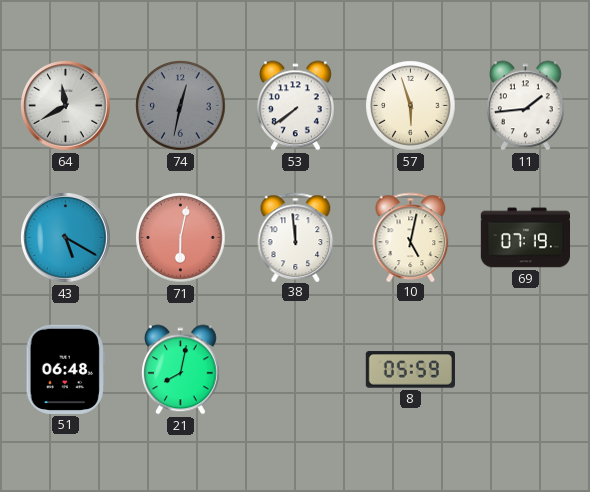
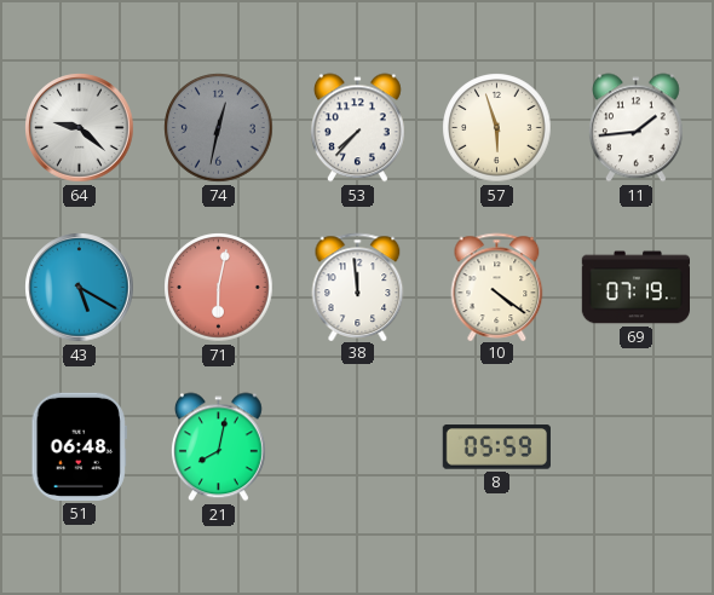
64: 11:40 -> 9:22 (80, 128)
53: 7:39 -> 7:37 (357, 128)
10: 5:02 -> 4:21 (497, 287)
